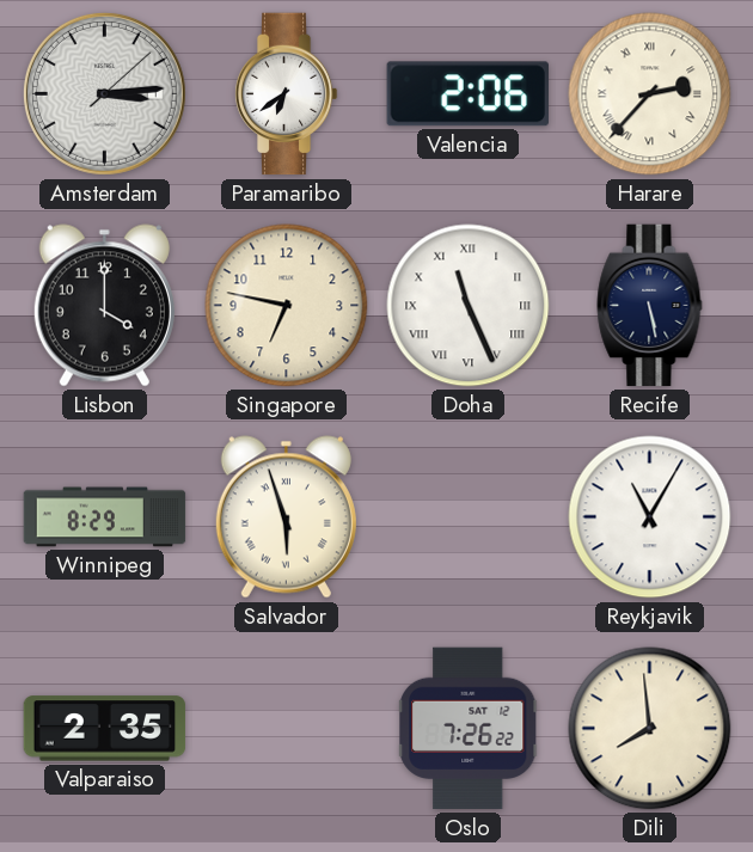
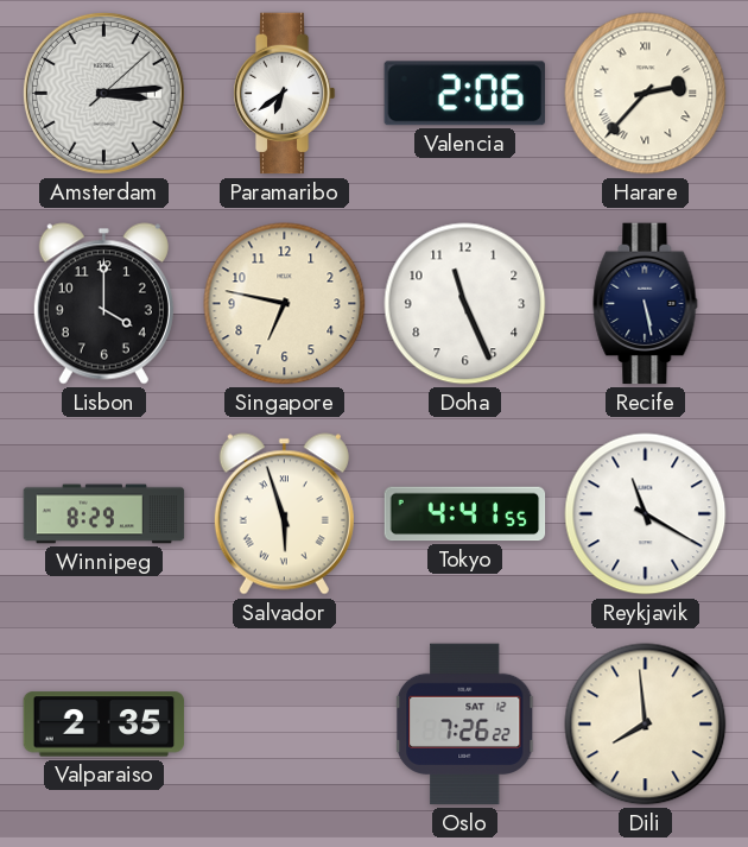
Doha numerals: Roman -> Arabic (465, 304)
Tokyo: none -> 4:41 (465, 514)
Reykjavik: 11:05 -> 11:20 (646, 514)
